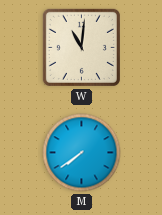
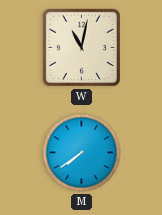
W: 11:01 -> 11:02 (81, 47)
